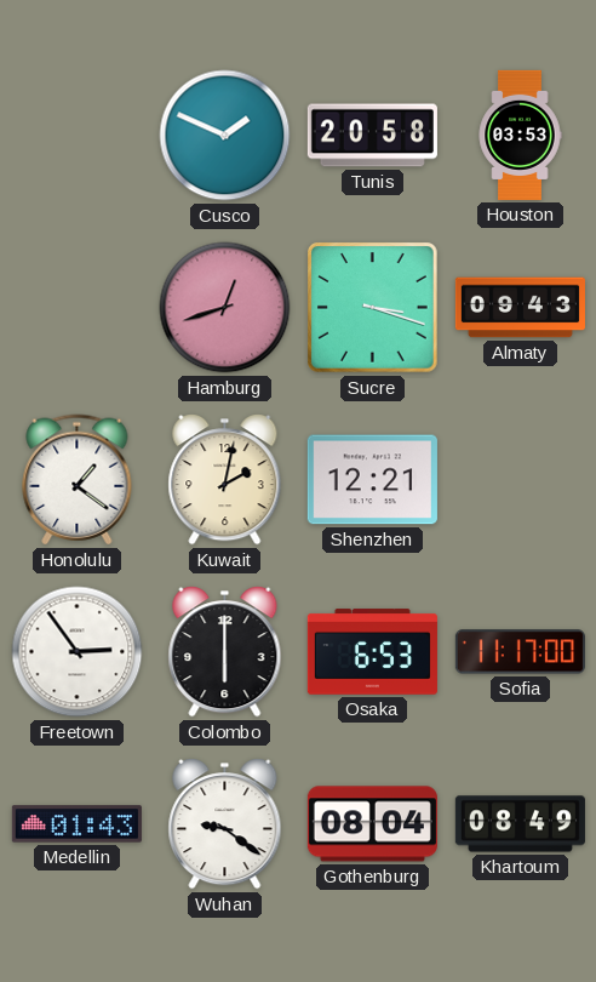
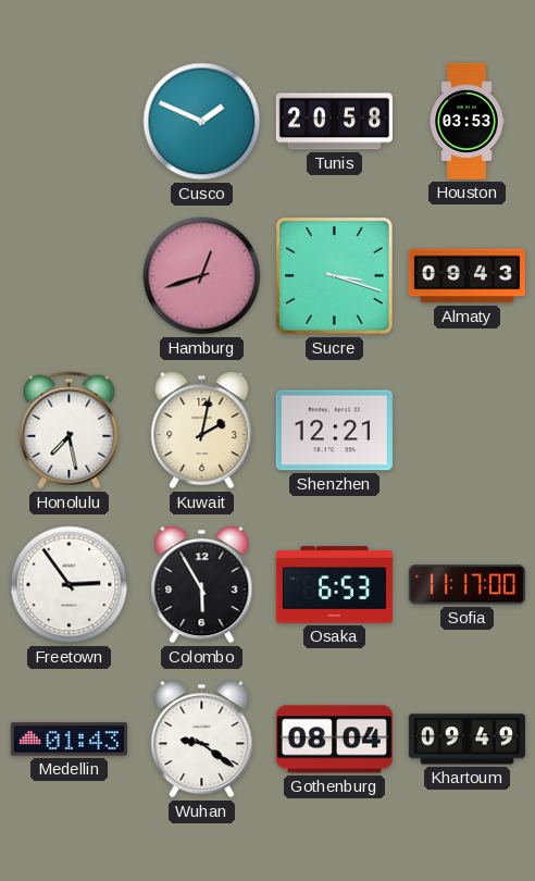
Honolulu: 1:21 -> 7:28 (70, 431)
Colombo: 6:00 -> 5:55 (202, 585)
Khartoum: 08:49 -> 09:49 (466, 740)
